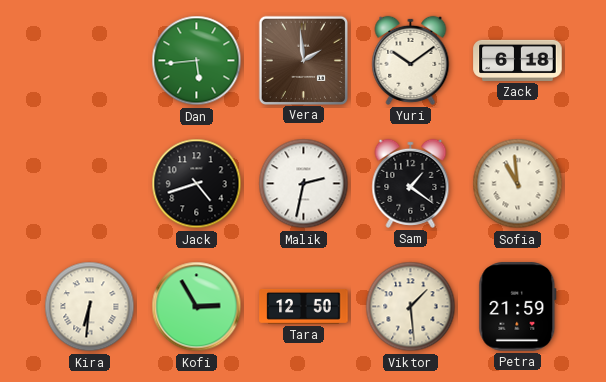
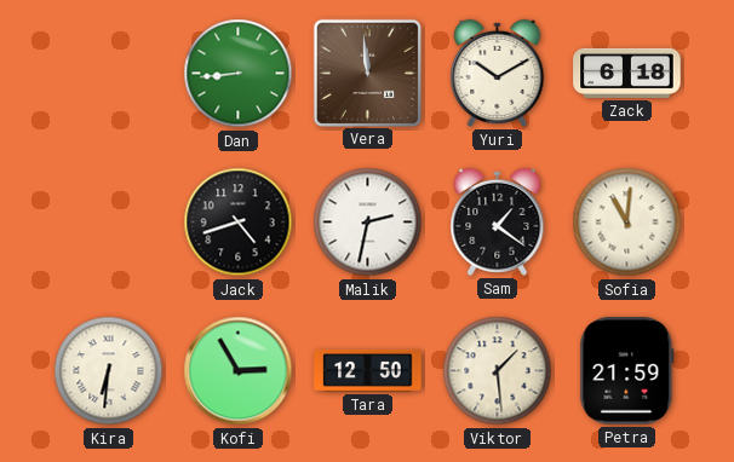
Dan: 5:44 -> 8:44 (239, 74)
Vera: 1:59 -> 11:59 (367, 73)
Yuri: 10:09 -> 10:10 (498, 73)
Sofia: 10:59 -> 11:01 (627, 223)
